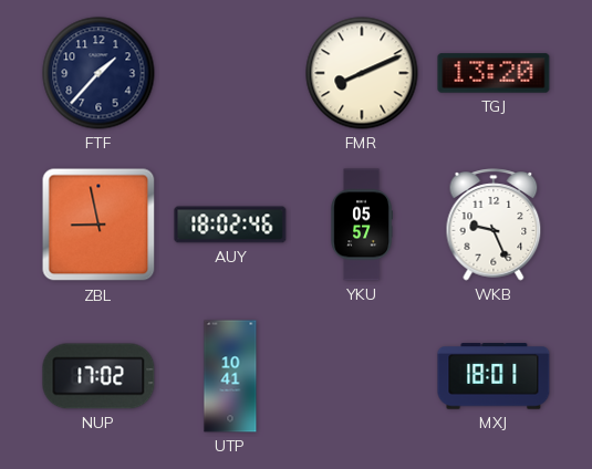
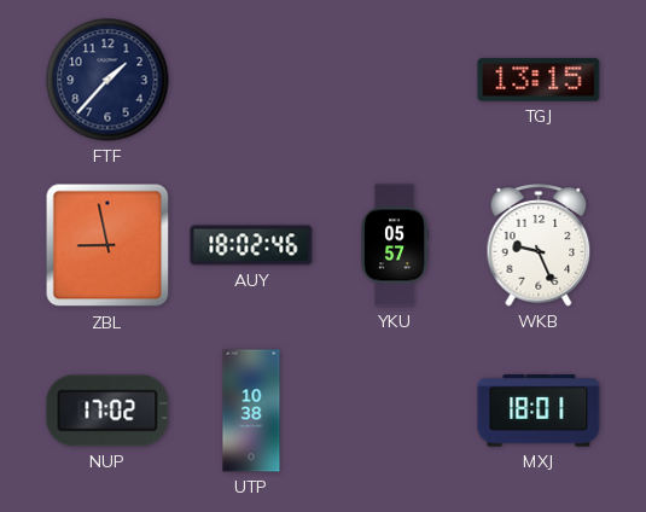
FMR: 8:11 -> none (362, 73)
TGJ: 13:20 -> 13:15 (539, 80)
UTP: 10:41 -> 10:38 (251, 411)
